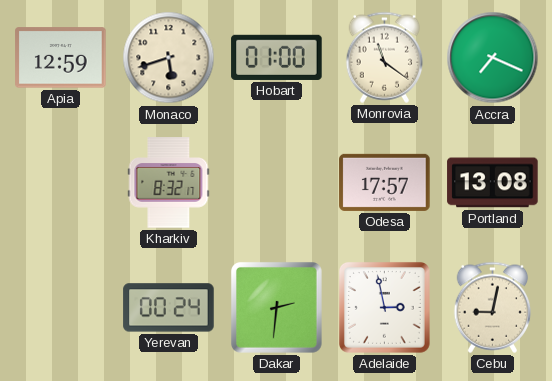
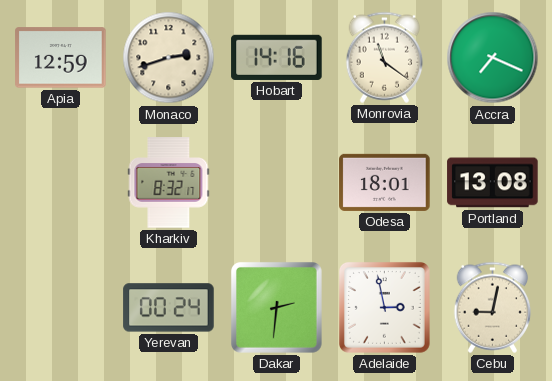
Monaco: 5:42 -> 2:42 (169, 58)
Hobart: 01:00 -> 14:16 (277, 57)
Odesa: 17:57 -> 18:01 (385, 182)
